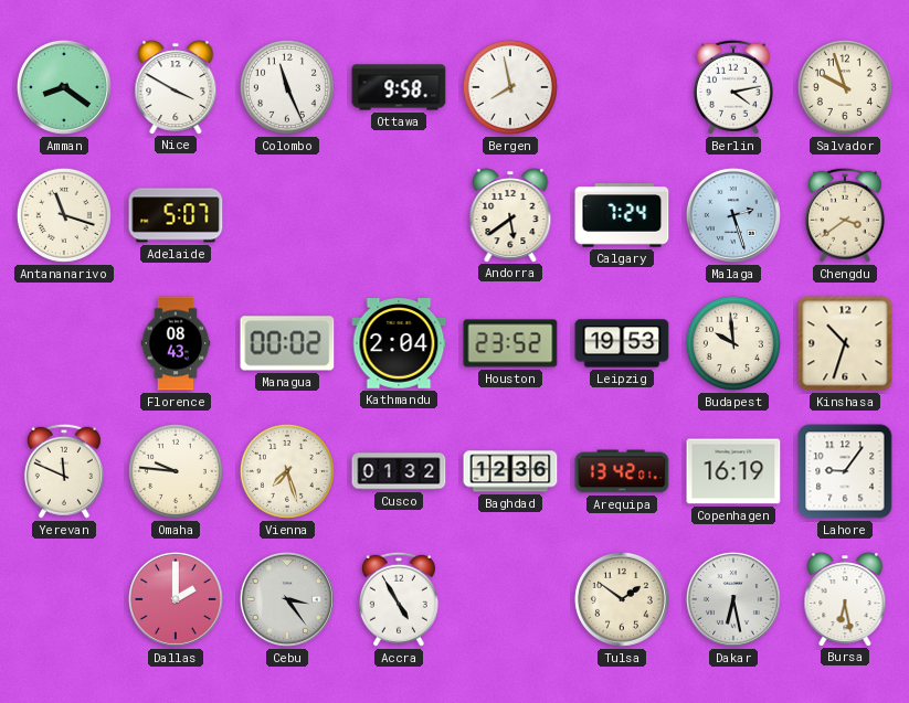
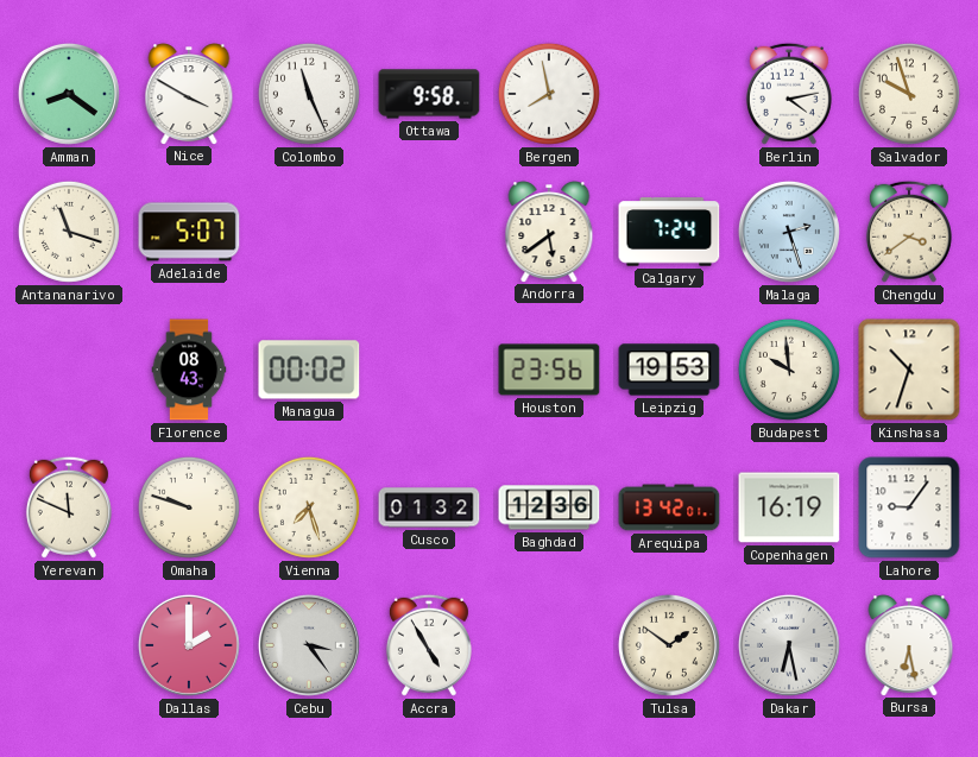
Kathmandu: 2:04 -> none (399, 343)
Houston: 23:52 -> 23:56 (549, 370)
Omaha: 9:46 -> 9:48 (189, 507)
